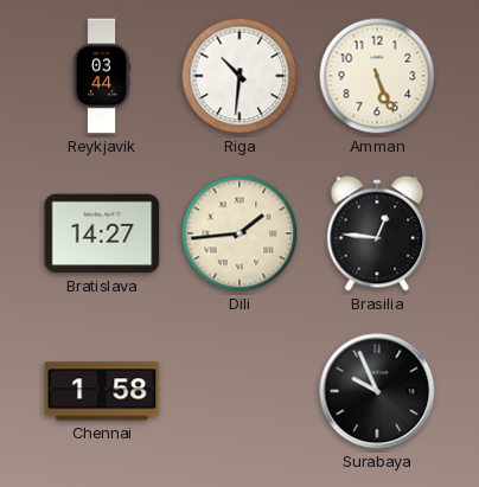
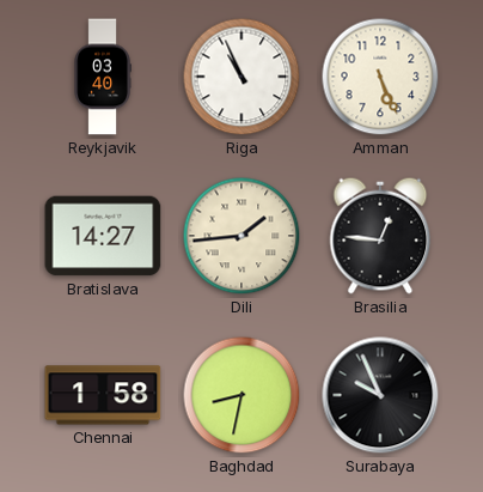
Reykjavik: 03:44 -> 03:40 (103, 77)
Riga: 10:31 -> 10:56 (241, 77)
Baghdad: none -> 8:32 (241, 395)
